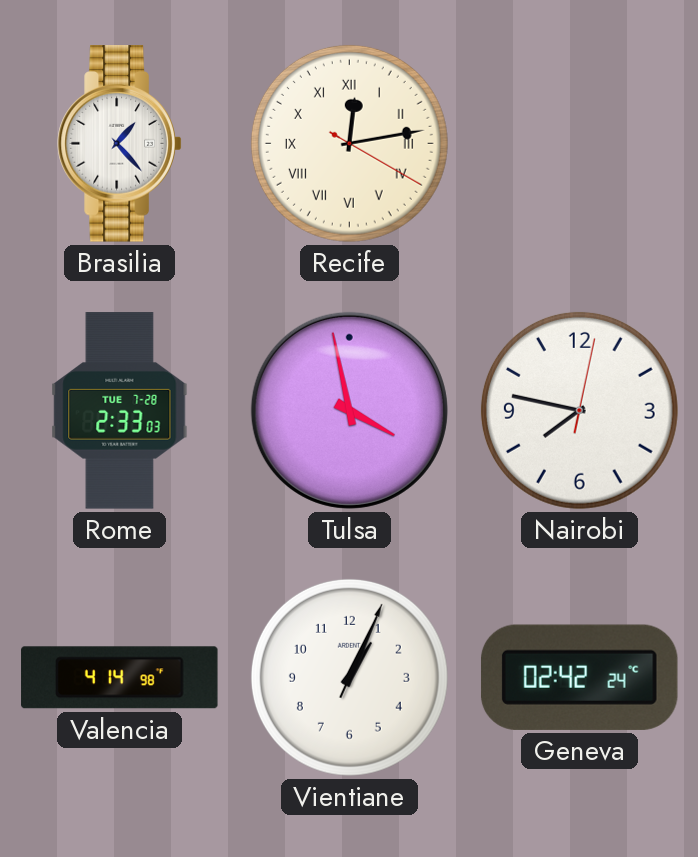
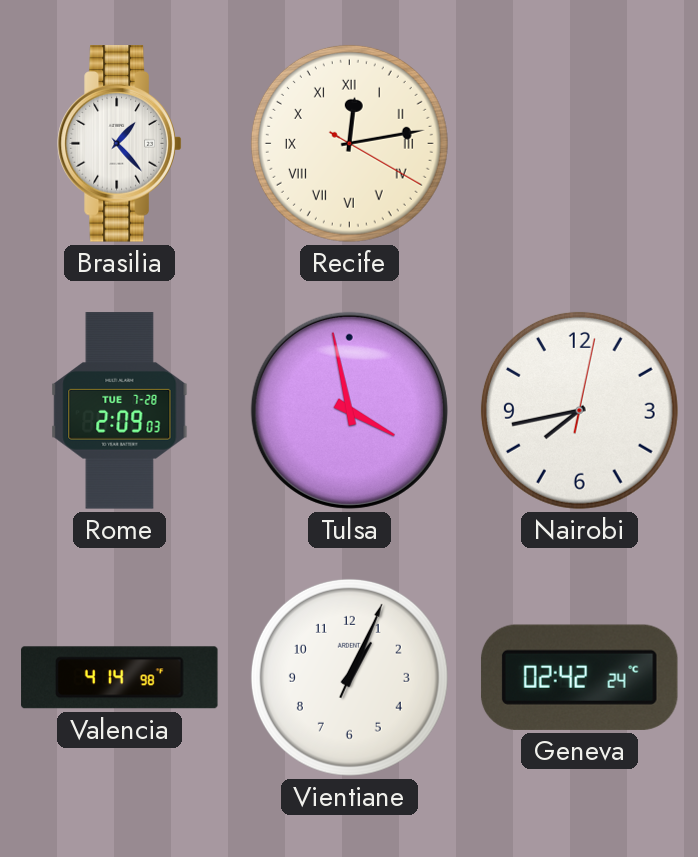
Rome: 2:33 -> 2:09 (120, 411)
Nairobi: 7:47 -> 7:43 (579, 410)
